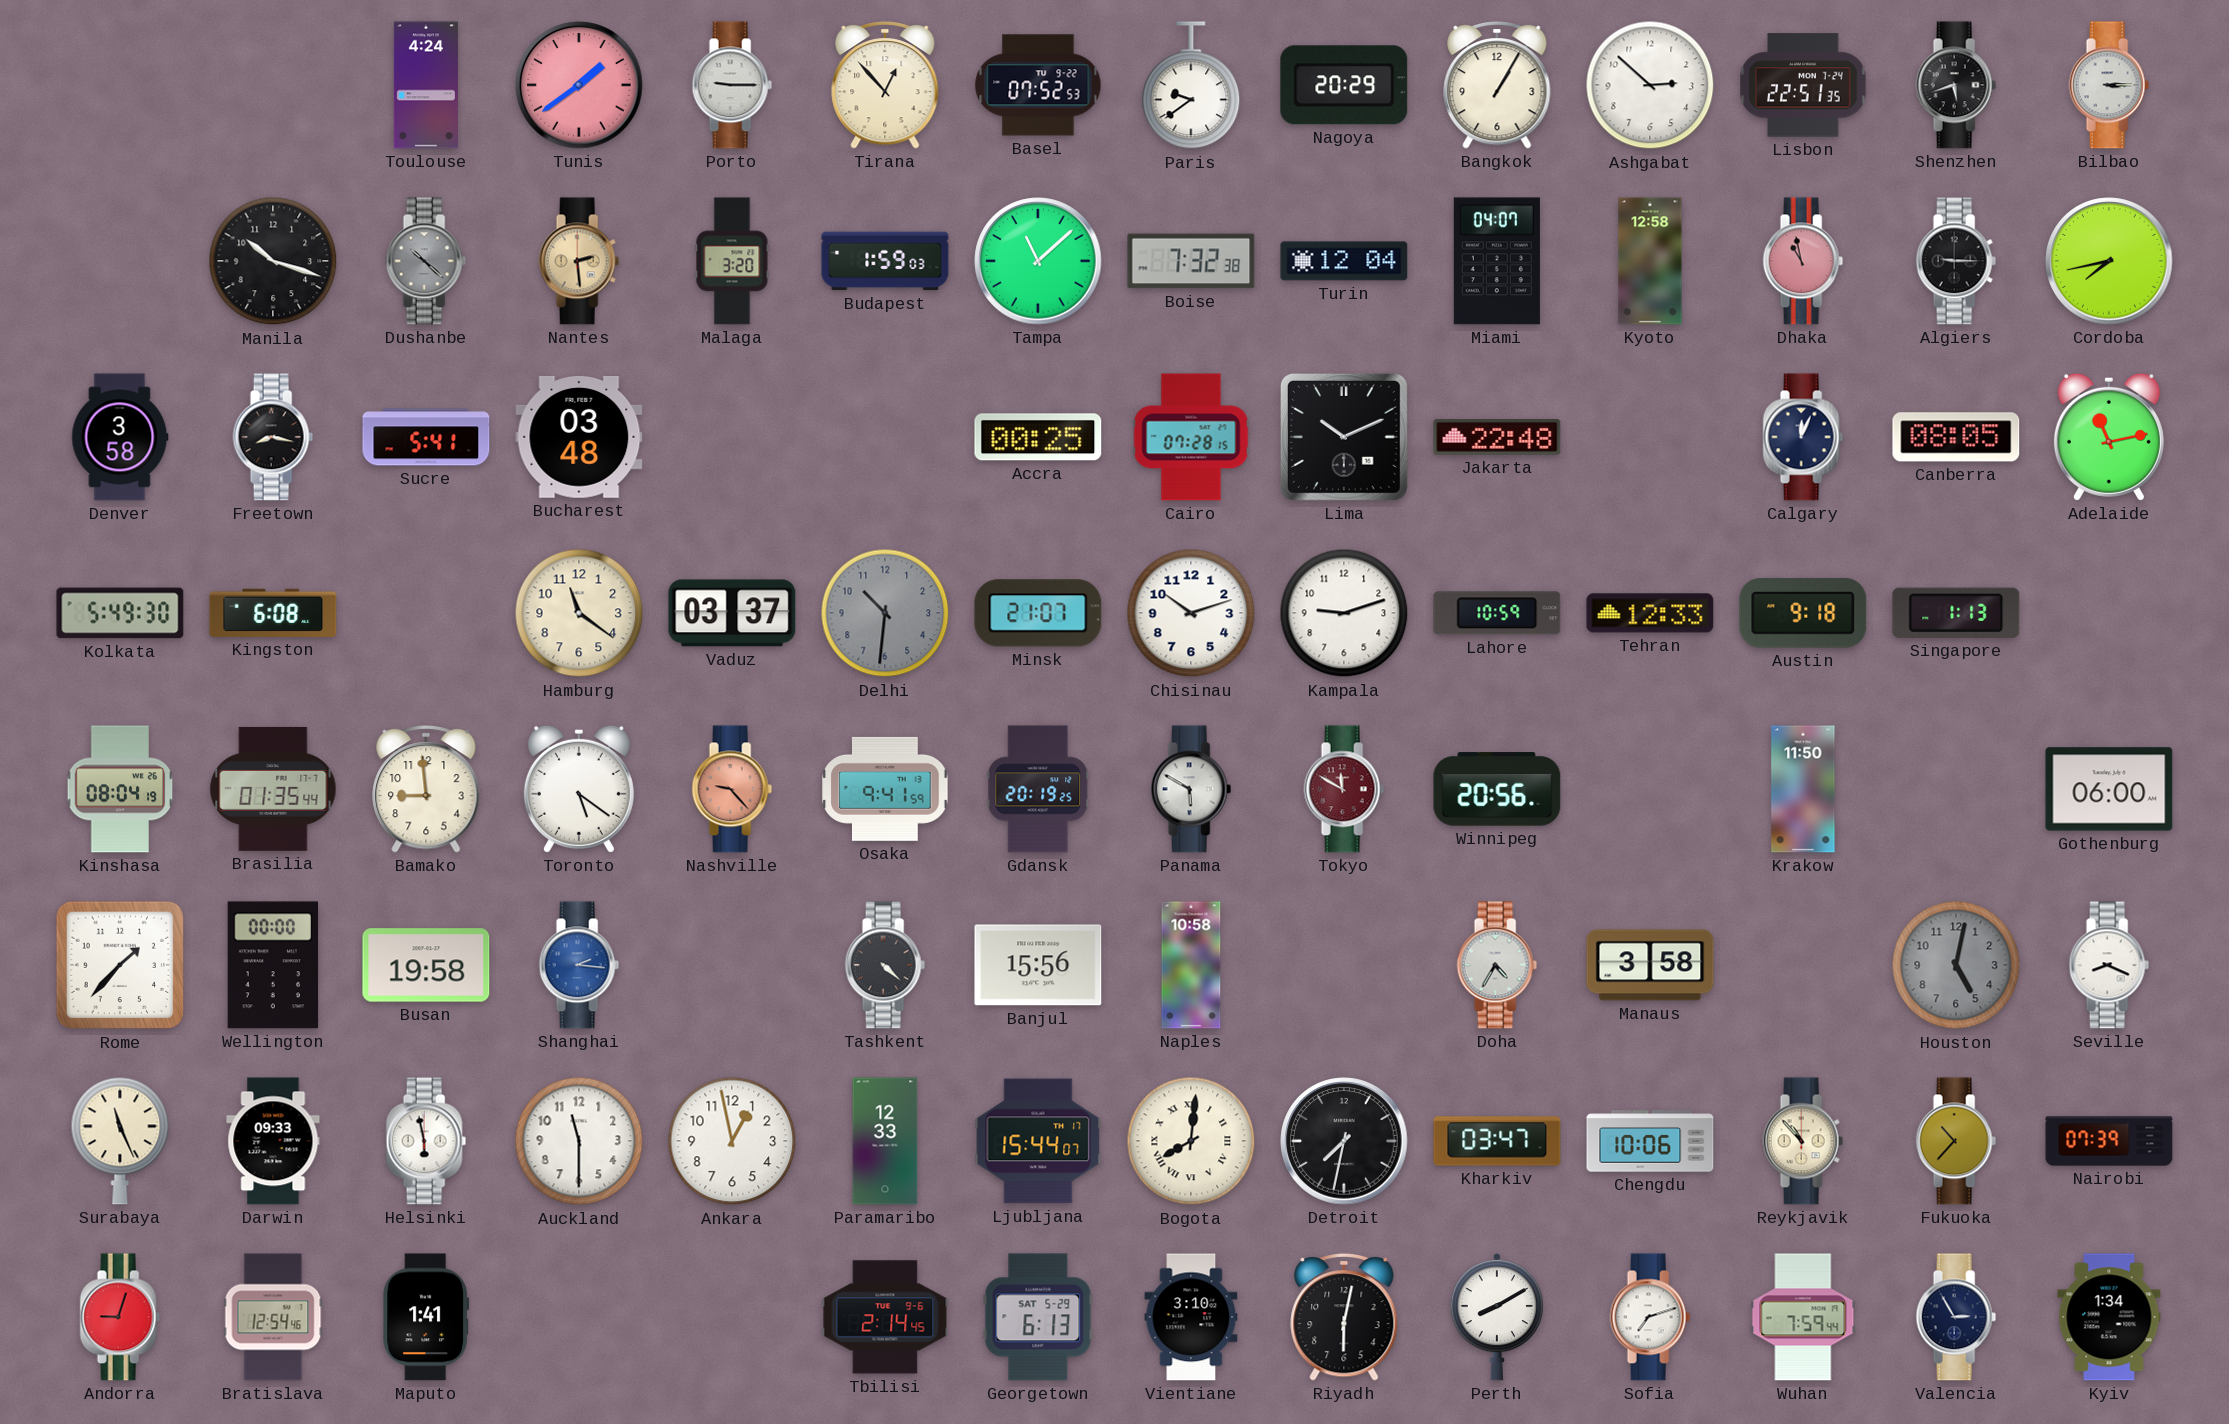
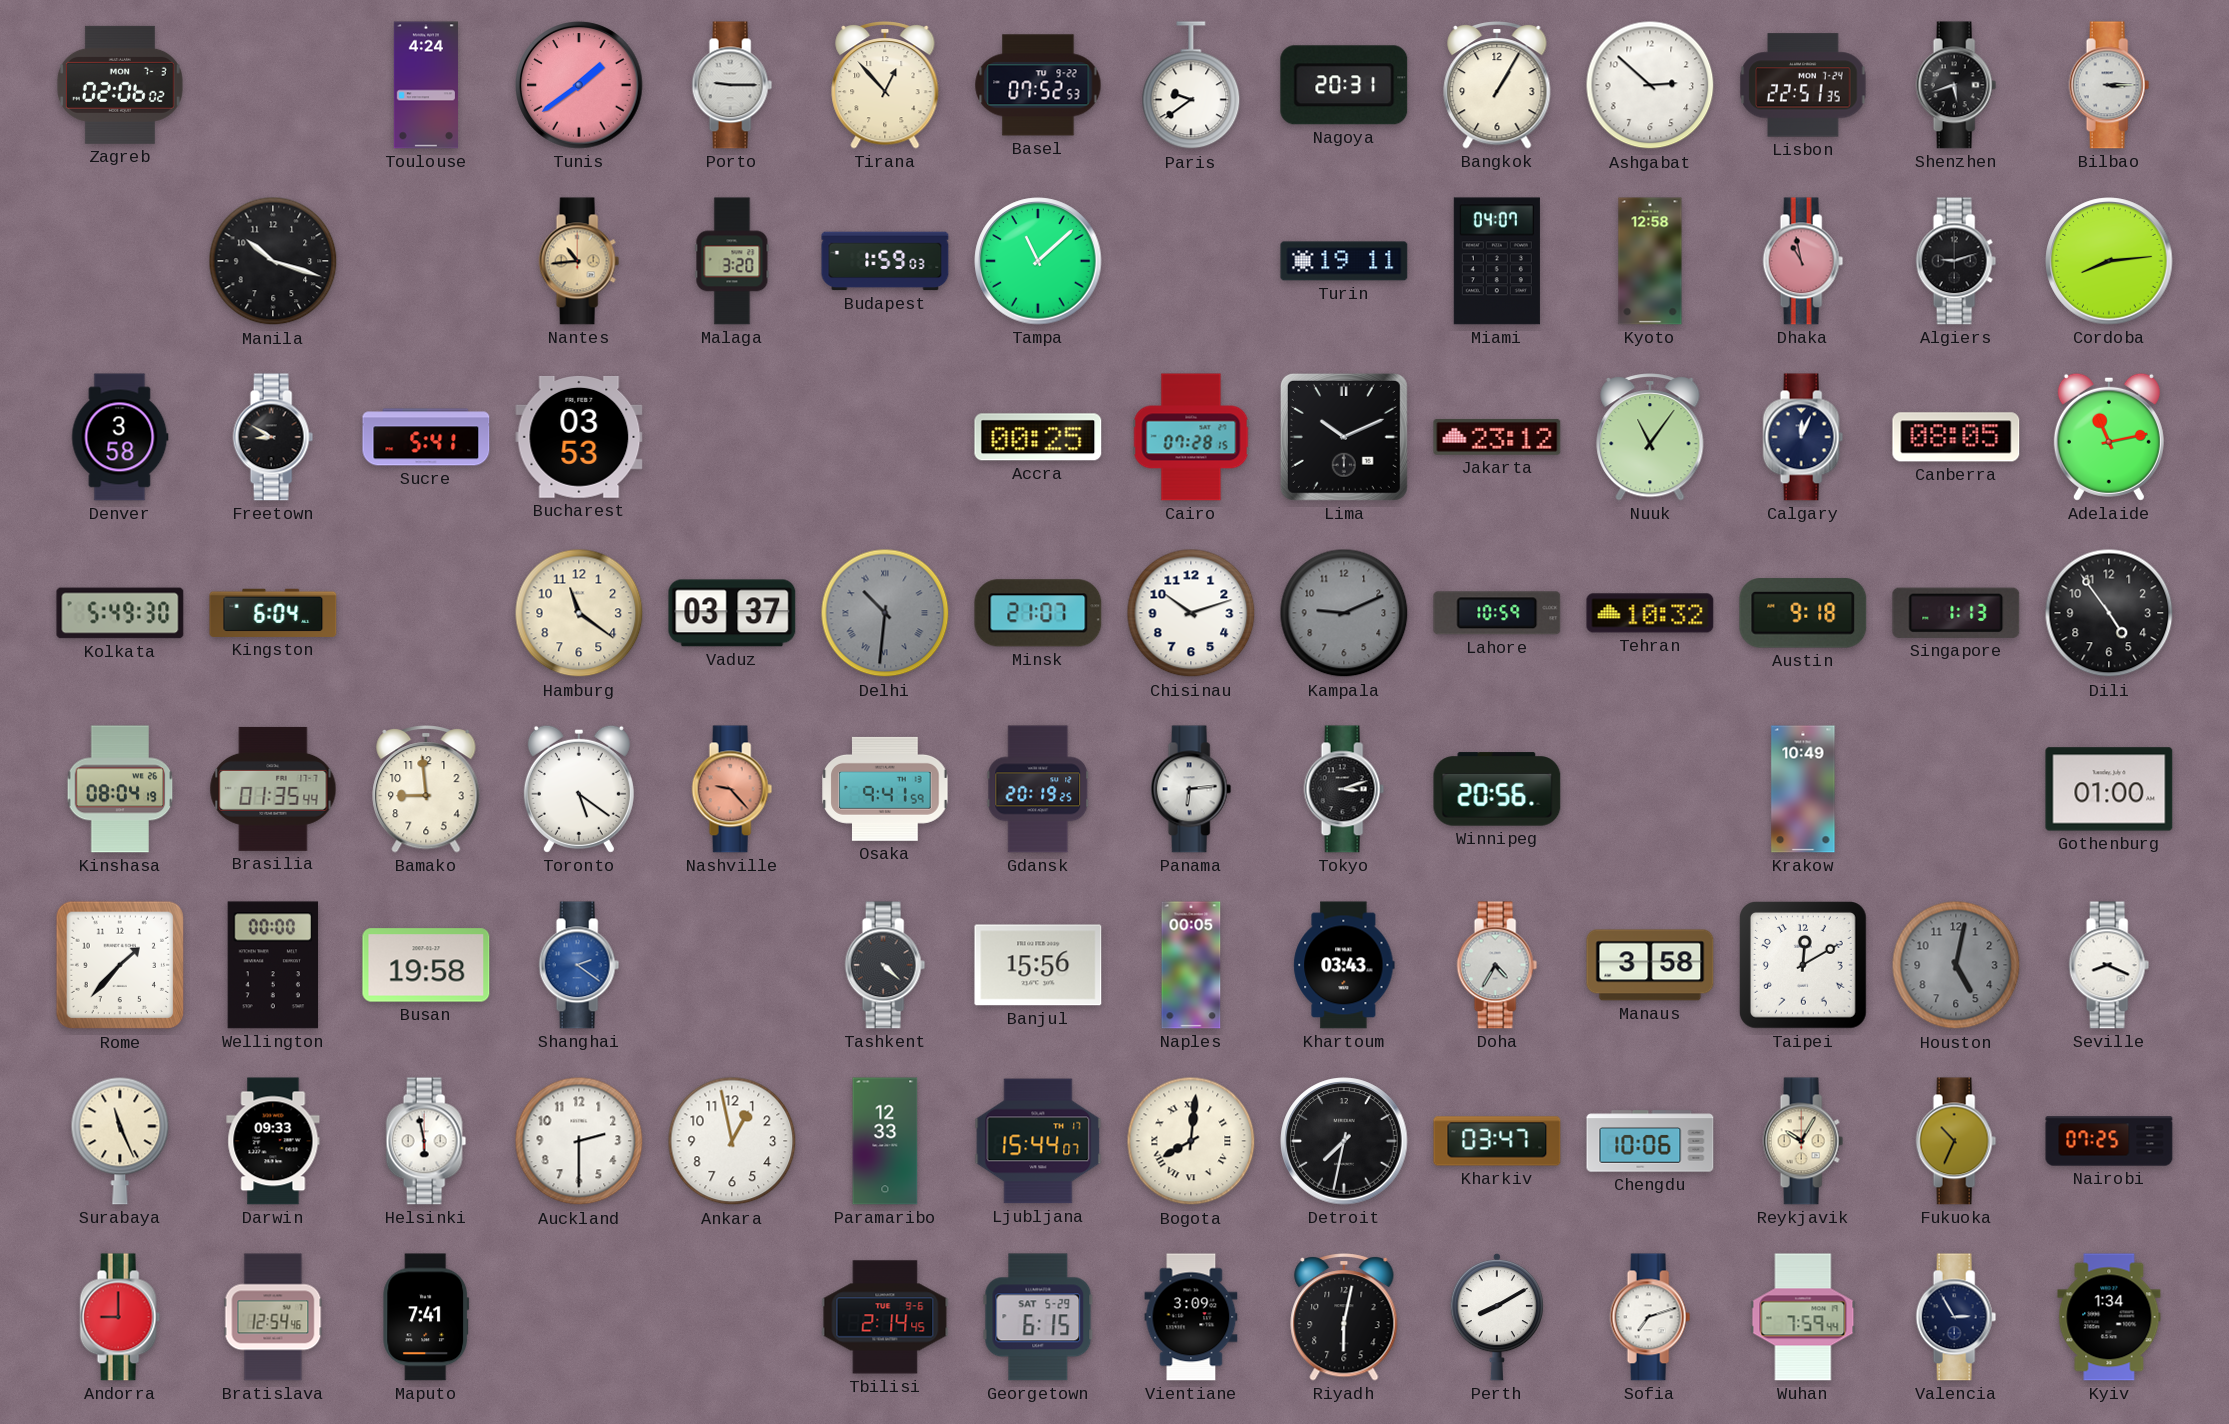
Zagreb: none -> 02:06 (120, 85)
Nagoya: 20:29 -> 20:31 (1344, 85)
Dushanbe: 10:22 -> none (426, 261)
Nantes: 2:29 -> 10:44 (579, 261)
Boise: 7:32 -> none (1191, 261)
Turin: 12:04 -> 19:11 (1344, 261)
Algiers: 9:15 -> 9:12 (1956, 261)
Cordoba: 7:43 -> 8:14 (2109, 261)
Freetown: 8:17 -> 8:50 (273, 437)
Bucharest: 03:48 -> 03:53 (579, 437)
Jakarta: 22:48 -> 23:12 (1497, 437)
Nuuk: none -> 11:06 (1650, 438)
Kingston: 6:08 -> 6:04 (273, 613)
Delhi numerals: Arabic -> Roman (885, 613)
Kampala: 9:12 -> 9:11 (1344, 613)
Kampala dial: white -> grey (1344, 613)
Tehran: 12:33 -> 10:32 (1650, 613)
Dili: none -> 4:54 (2109, 613)
Panama: 5:50 -> 6:14 (1191, 789)
Tokyo: 11:50 -> 3:12 (1344, 789)
Tokyo dial: burgundy -> black (1344, 789)
Krakow: 11:50 -> 10:49 (1803, 789)
Gothenburg: 06:00 -> 01:00 (2109, 789)
Shanghai: 2:16 -> 2:21 (579, 965)
Naples: 10:58 -> 00:05 (1191, 965)
Khartoum: none -> 03:43 (1344, 965)
Taipei: none -> 12:10 (1804, 966)
Auckland: 11:30 -> 2:30 (579, 1141)
Reykjavik: 10:53 -> 10:05 (1803, 1141)
Fukuoka: 10:37 -> 10:34 (1956, 1141)
Nairobi: 07:39 -> 07:25 (2109, 1141)
Andorra: 9:03 -> 9:00 (120, 1317)
Maputo: 1:41 -> 7:41 (426, 1317)
Georgetown: 6:13 -> 6:15 (1038, 1317)
Vientiane: 3:10 -> 3:09 (1191, 1317)
